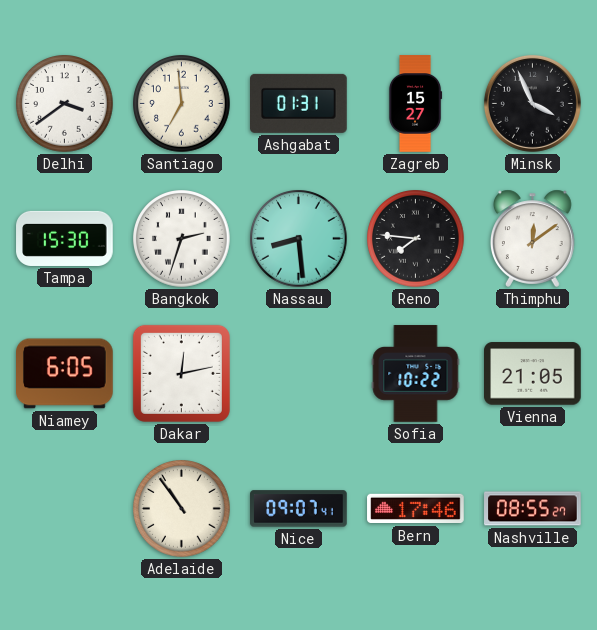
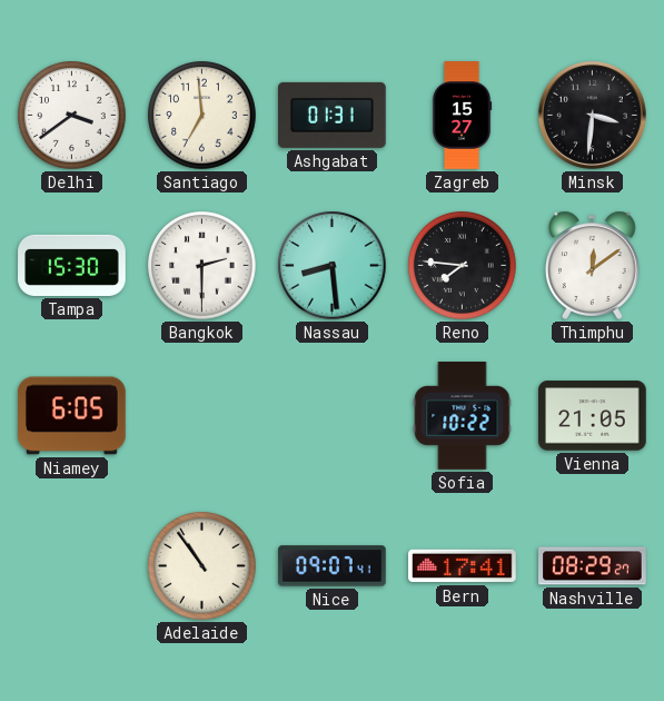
Minsk: 3:56 -> 3:31 (592, 115)
Bangkok: 2:33 -> 2:30 (202, 266)
Dakar: 12:13 -> none (181, 373)
Bern: 17:46 -> 17:41 (463, 566)
Nashville: 08:55 -> 08:29 (593, 566)
